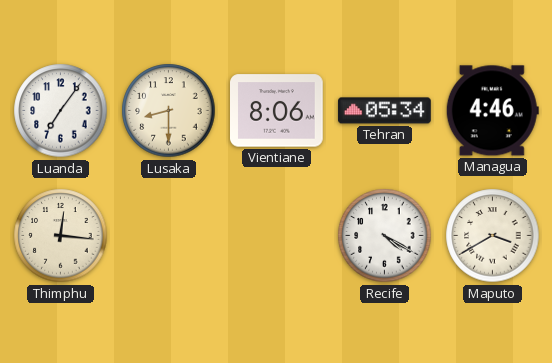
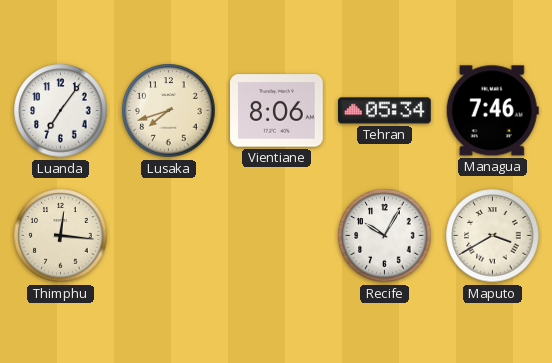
Lusaka: 8:30 -> 7:42 (169, 111)
Managua: 4:46 -> 7:46 (492, 111)
Recife: 4:20 -> 10:05 (385, 236)
